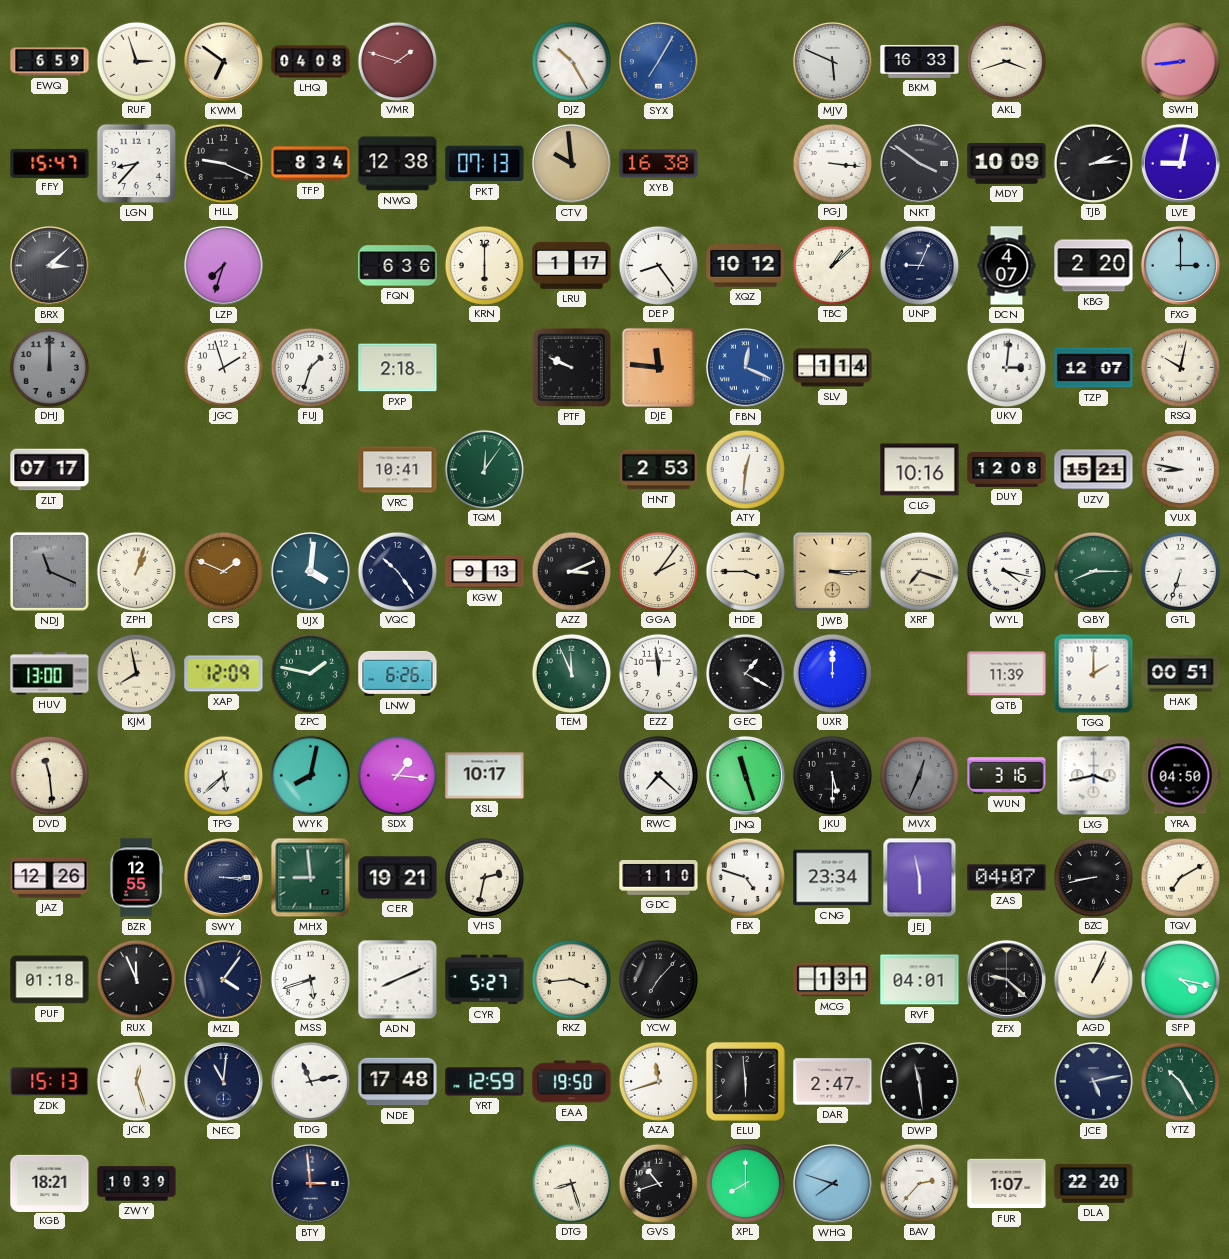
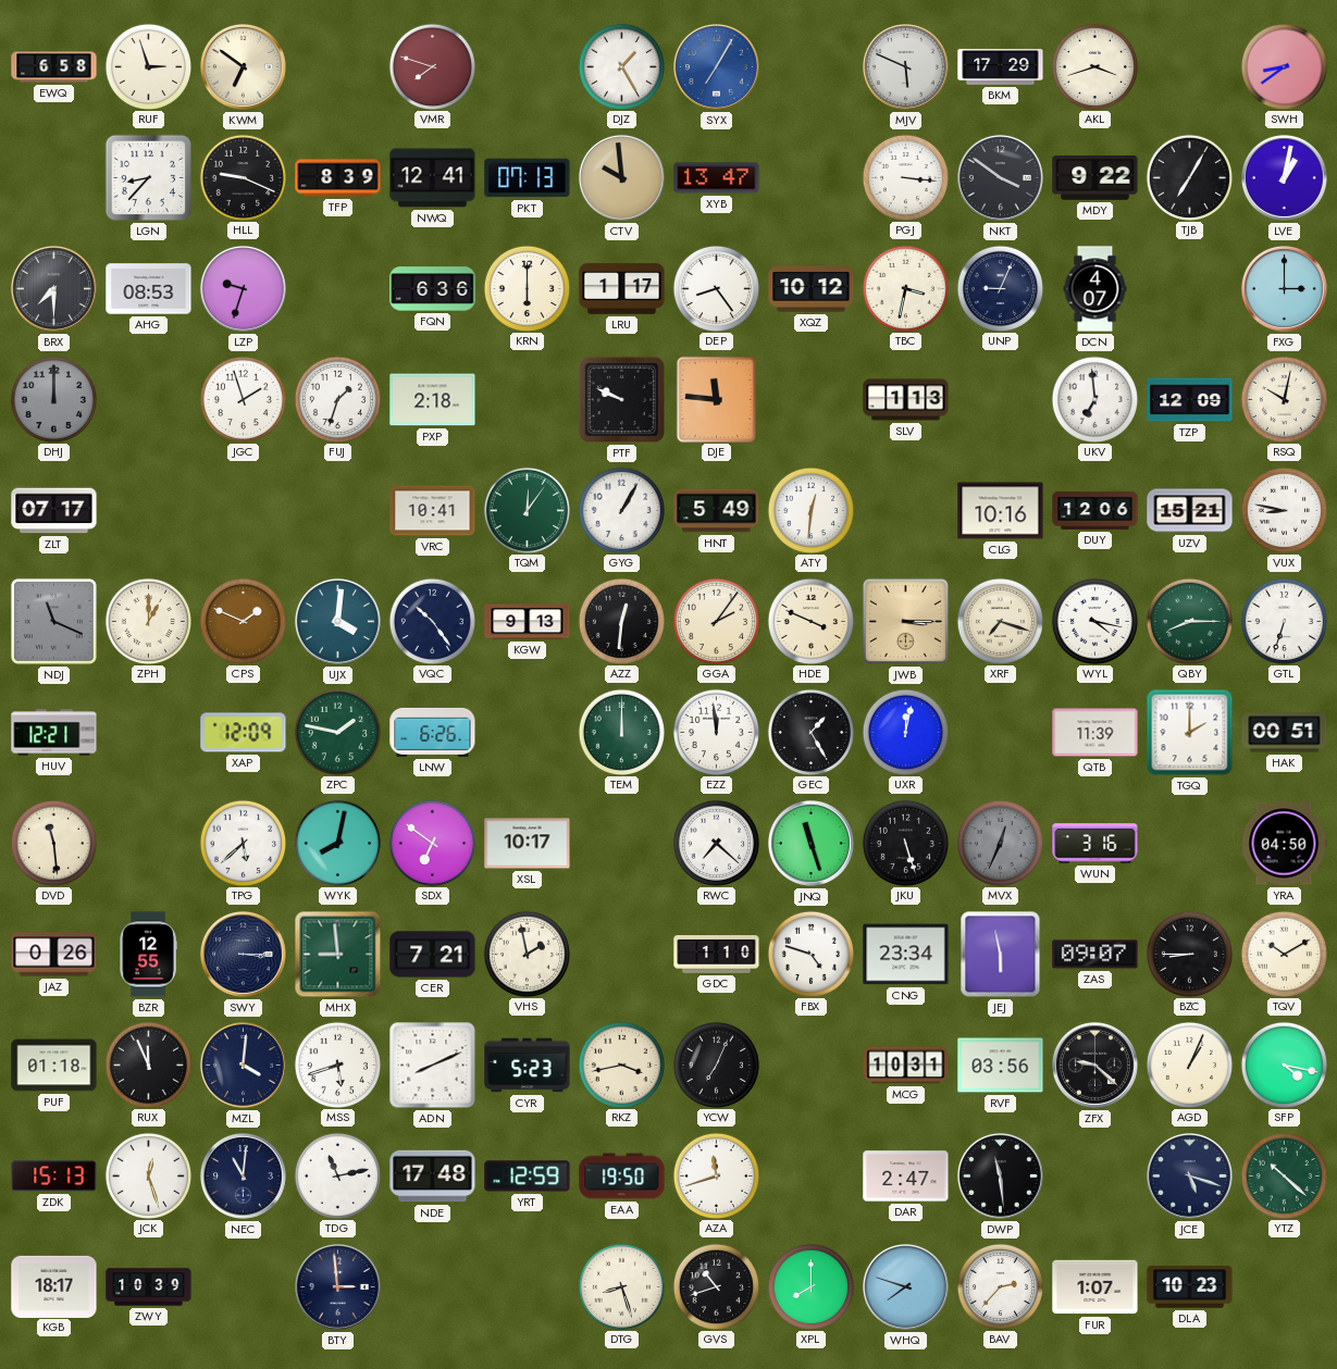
EWQ: 6:59 -> 6:58 (54, 67)
LHQ: 04:08 -> none (311, 62)
VMR: 1:48 -> 7:48 (432, 66)
DJZ: 10:25 -> 1:25 (621, 66)
BKM: 16:33 -> 17:29 (1001, 66)
SWH: 8:44 -> 8:39 (1284, 66)
FFY: 15:47 -> none (50, 163)
TFP: 8:34 -> 8:39 (338, 178)
NWQ: 12:38 -> 12:41 (433, 178)
XYB: 16:38 -> 13:47 (717, 178)
MDY: 10:09 -> 9:22 (1095, 178)
TJB: 2:14 -> 7:05 (1189, 177)
LVE: 9:02 -> 1:02 (1284, 177)
BRX: 3:08 -> 7:30 (53, 288)
AHG: none -> 08:53 (149, 289)
LZP: 7:33 -> 9:33 (243, 288)
TBC: 1:08 -> 3:32 (905, 288)
KBG: 2:20 -> none (1094, 266)
FBN: 12:19 -> none (745, 367)
SLV: 1:14 -> 1:13 (906, 400)
UKV: 3:01 -> 6:59 (1094, 399)
TZP: 12:07 -> 12:09 (1190, 400)
GYG: none -> 1:05 (621, 510)
HNT: 2:53 -> 5:49 (717, 511)
DUY: 12:08 -> 12:06 (1095, 511)
ZPH: 1:03 -> 1:00 (148, 621)
AZZ: 3:11 -> 12:31 (621, 621)
HDE: 3:45 -> 3:49 (810, 621)
HUV: 13:00 -> 12:21 (54, 733)
KJM: 7:58 -> none (136, 673)
TEM: 11:56 -> 12:00 (621, 732)
GEC: 1:20 -> 1:25 (810, 732)
UXR: 12:00 -> 12:02 (905, 732)
SDX: 1:16 -> 6:51 (432, 843)
JKU: 5:30 -> 5:27 (905, 843)
LXG: 3:43 -> none (1094, 776)
JAZ: 12:26 -> 0:26 (54, 955)
CER: 19:21 -> 7:21 (433, 955)
VHS: 2:32 -> 1:58 (527, 954)
ZAS: 04:07 -> 09:07 (1095, 955)
BZC: 8:43 -> 8:45 (1189, 954)
TQV: 7:10 -> 10:10 (1284, 954)
MZL: 4:06 -> 4:01 (243, 1065)
CYR: 5:27 -> 5:23 (528, 1066)
RKZ: 3:44 -> 3:43 (621, 1065)
YCW: 7:07 -> 7:04 (716, 1065)
MCG: 1:31 -> 10:31 (906, 1066)
RVF: 04:01 -> 03:56 (1001, 1066)
ELU: 5:59 -> none (746, 1082)
JCE: 5:13 -> 5:18 (1189, 1175)
YTZ: 10:25 -> 10:22 (1284, 1175)
KGB: 18:21 -> 18:17 (54, 1286)
DLA: 22:20 -> 10:23 (1190, 1287)
